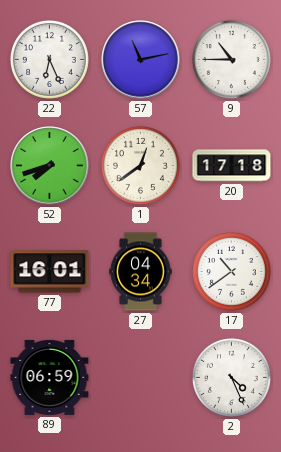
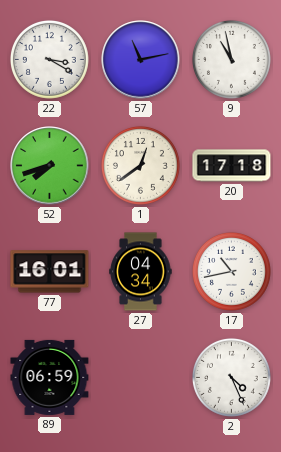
22: 6:26 -> 3:20 (49, 59)
9: 10:45 -> 10:58 (231, 59)
17: 10:39 -> 10:43 (231, 271)
